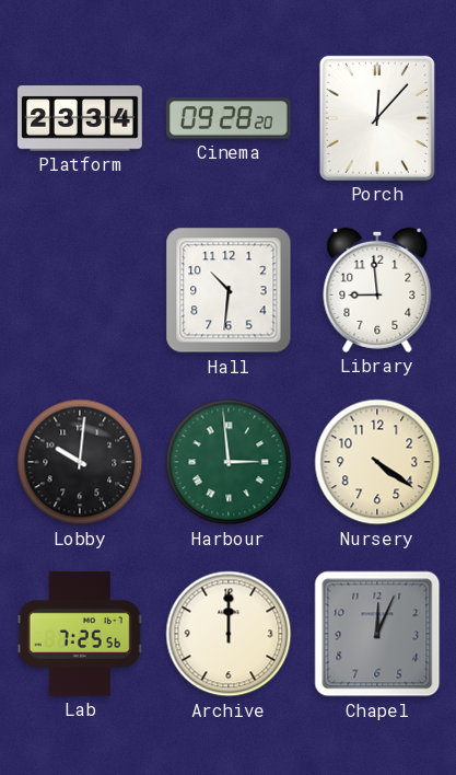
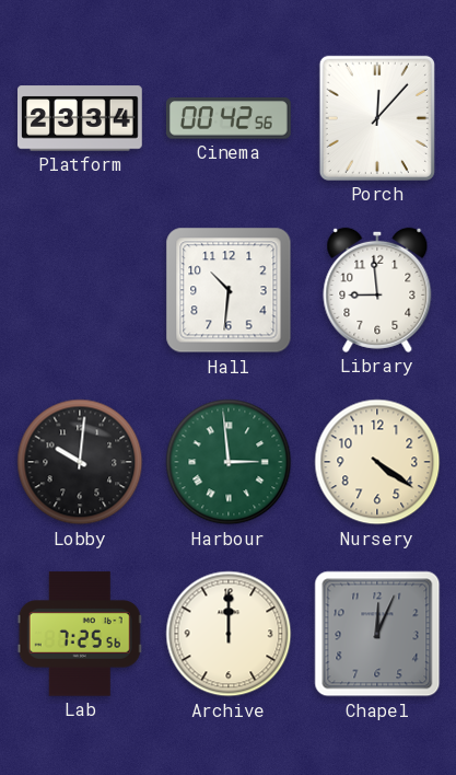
Cinema: 09:28 -> 00:42 (229, 118)
